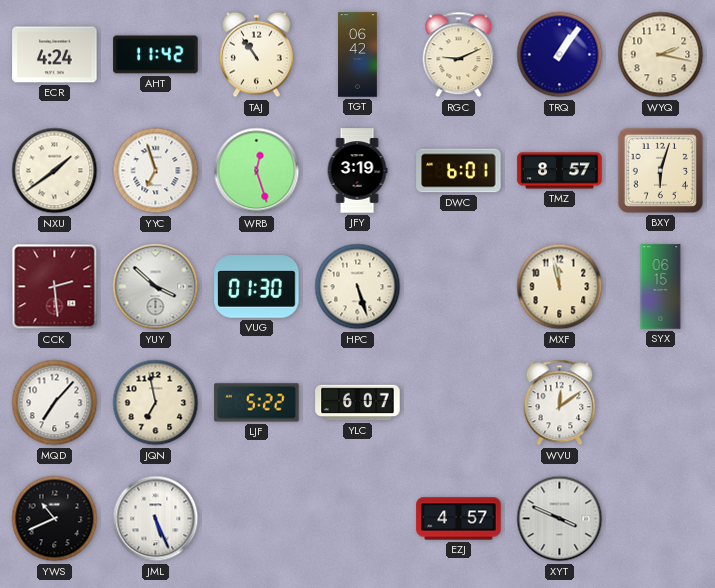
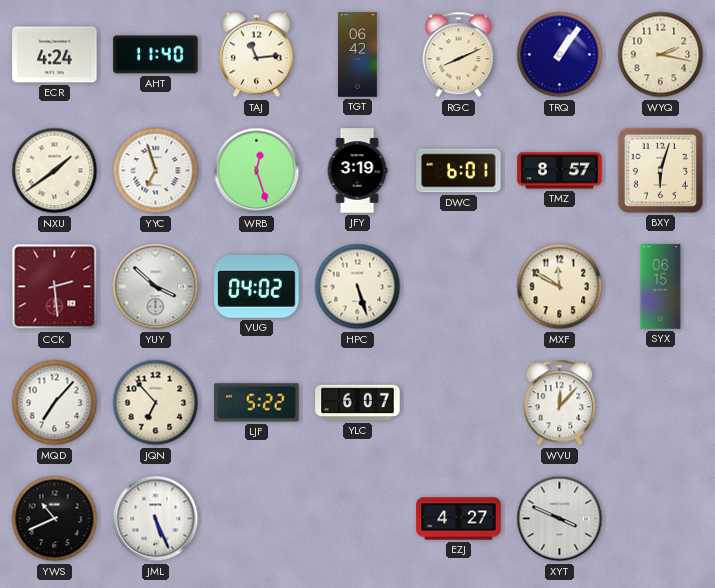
AHT: 11:42 -> 11:40 (156, 55)
TAJ: 10:54 -> 11:14 (256, 55)
RGC: 9:11 -> 8:11 (459, 55)
VUG: 01:30 -> 04:02 (257, 287)
MXF: 11:58 -> 11:50 (560, 287)
JQN: 6:58 -> 6:53 (156, 403)
WVU: 12:09 -> 12:07 (560, 403)
EZJ: 4:57 -> 4:27 (459, 519)
